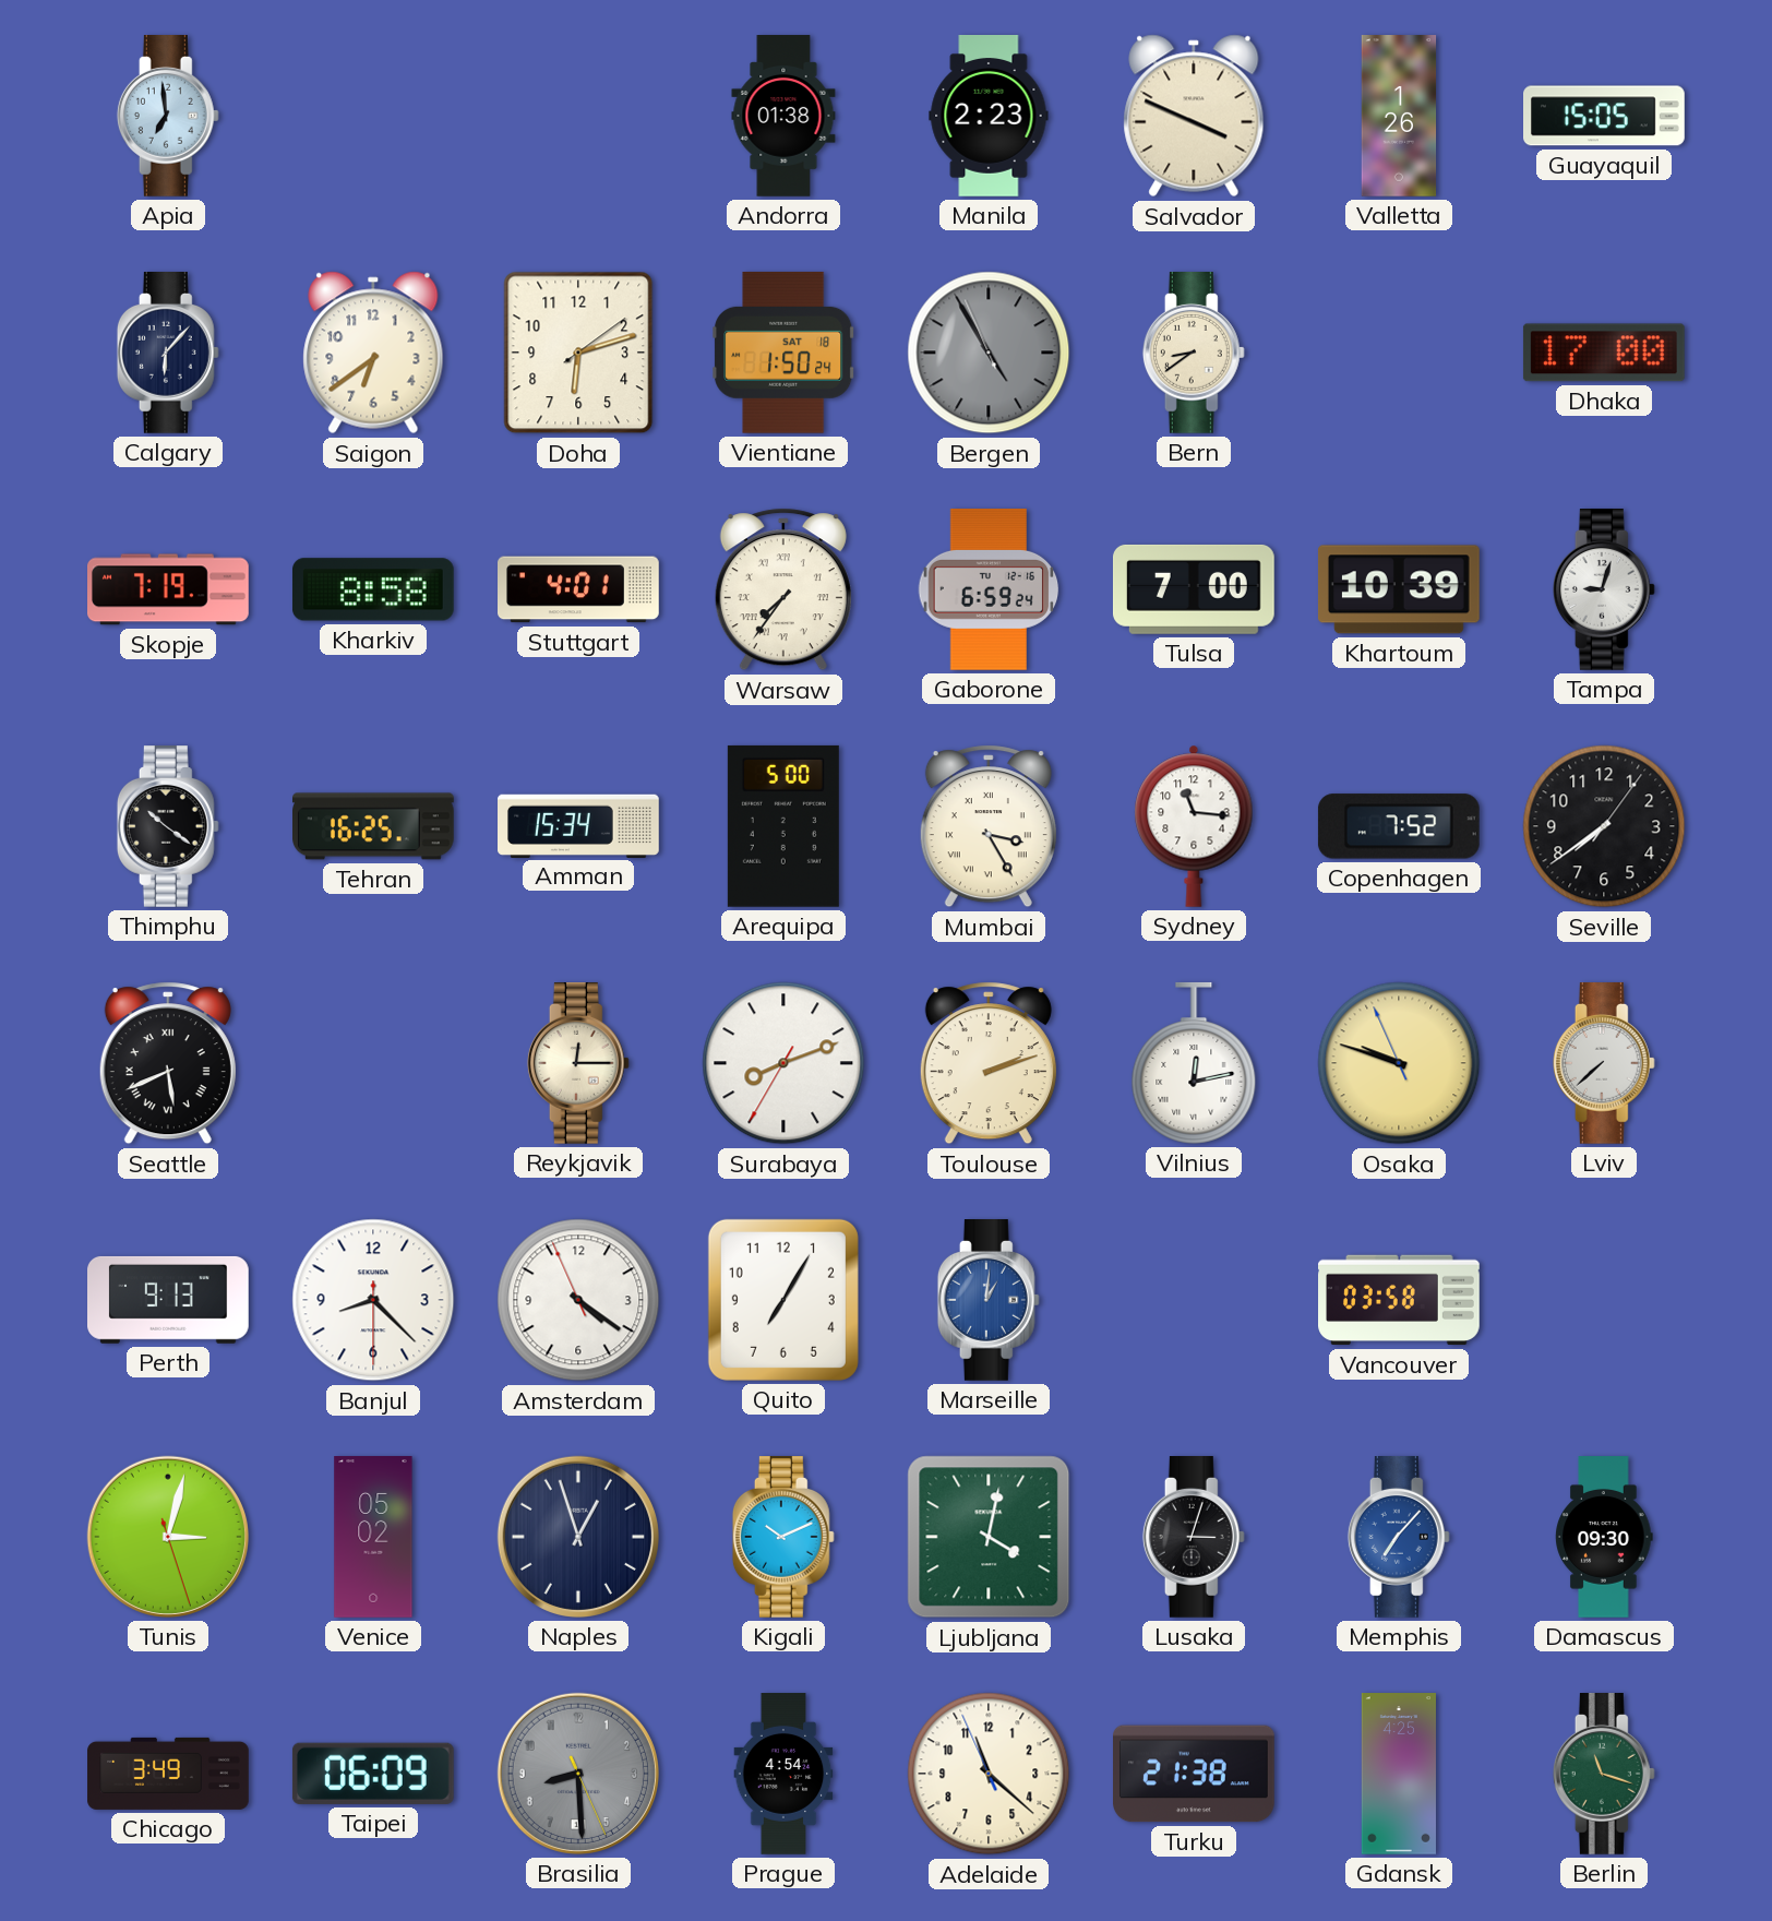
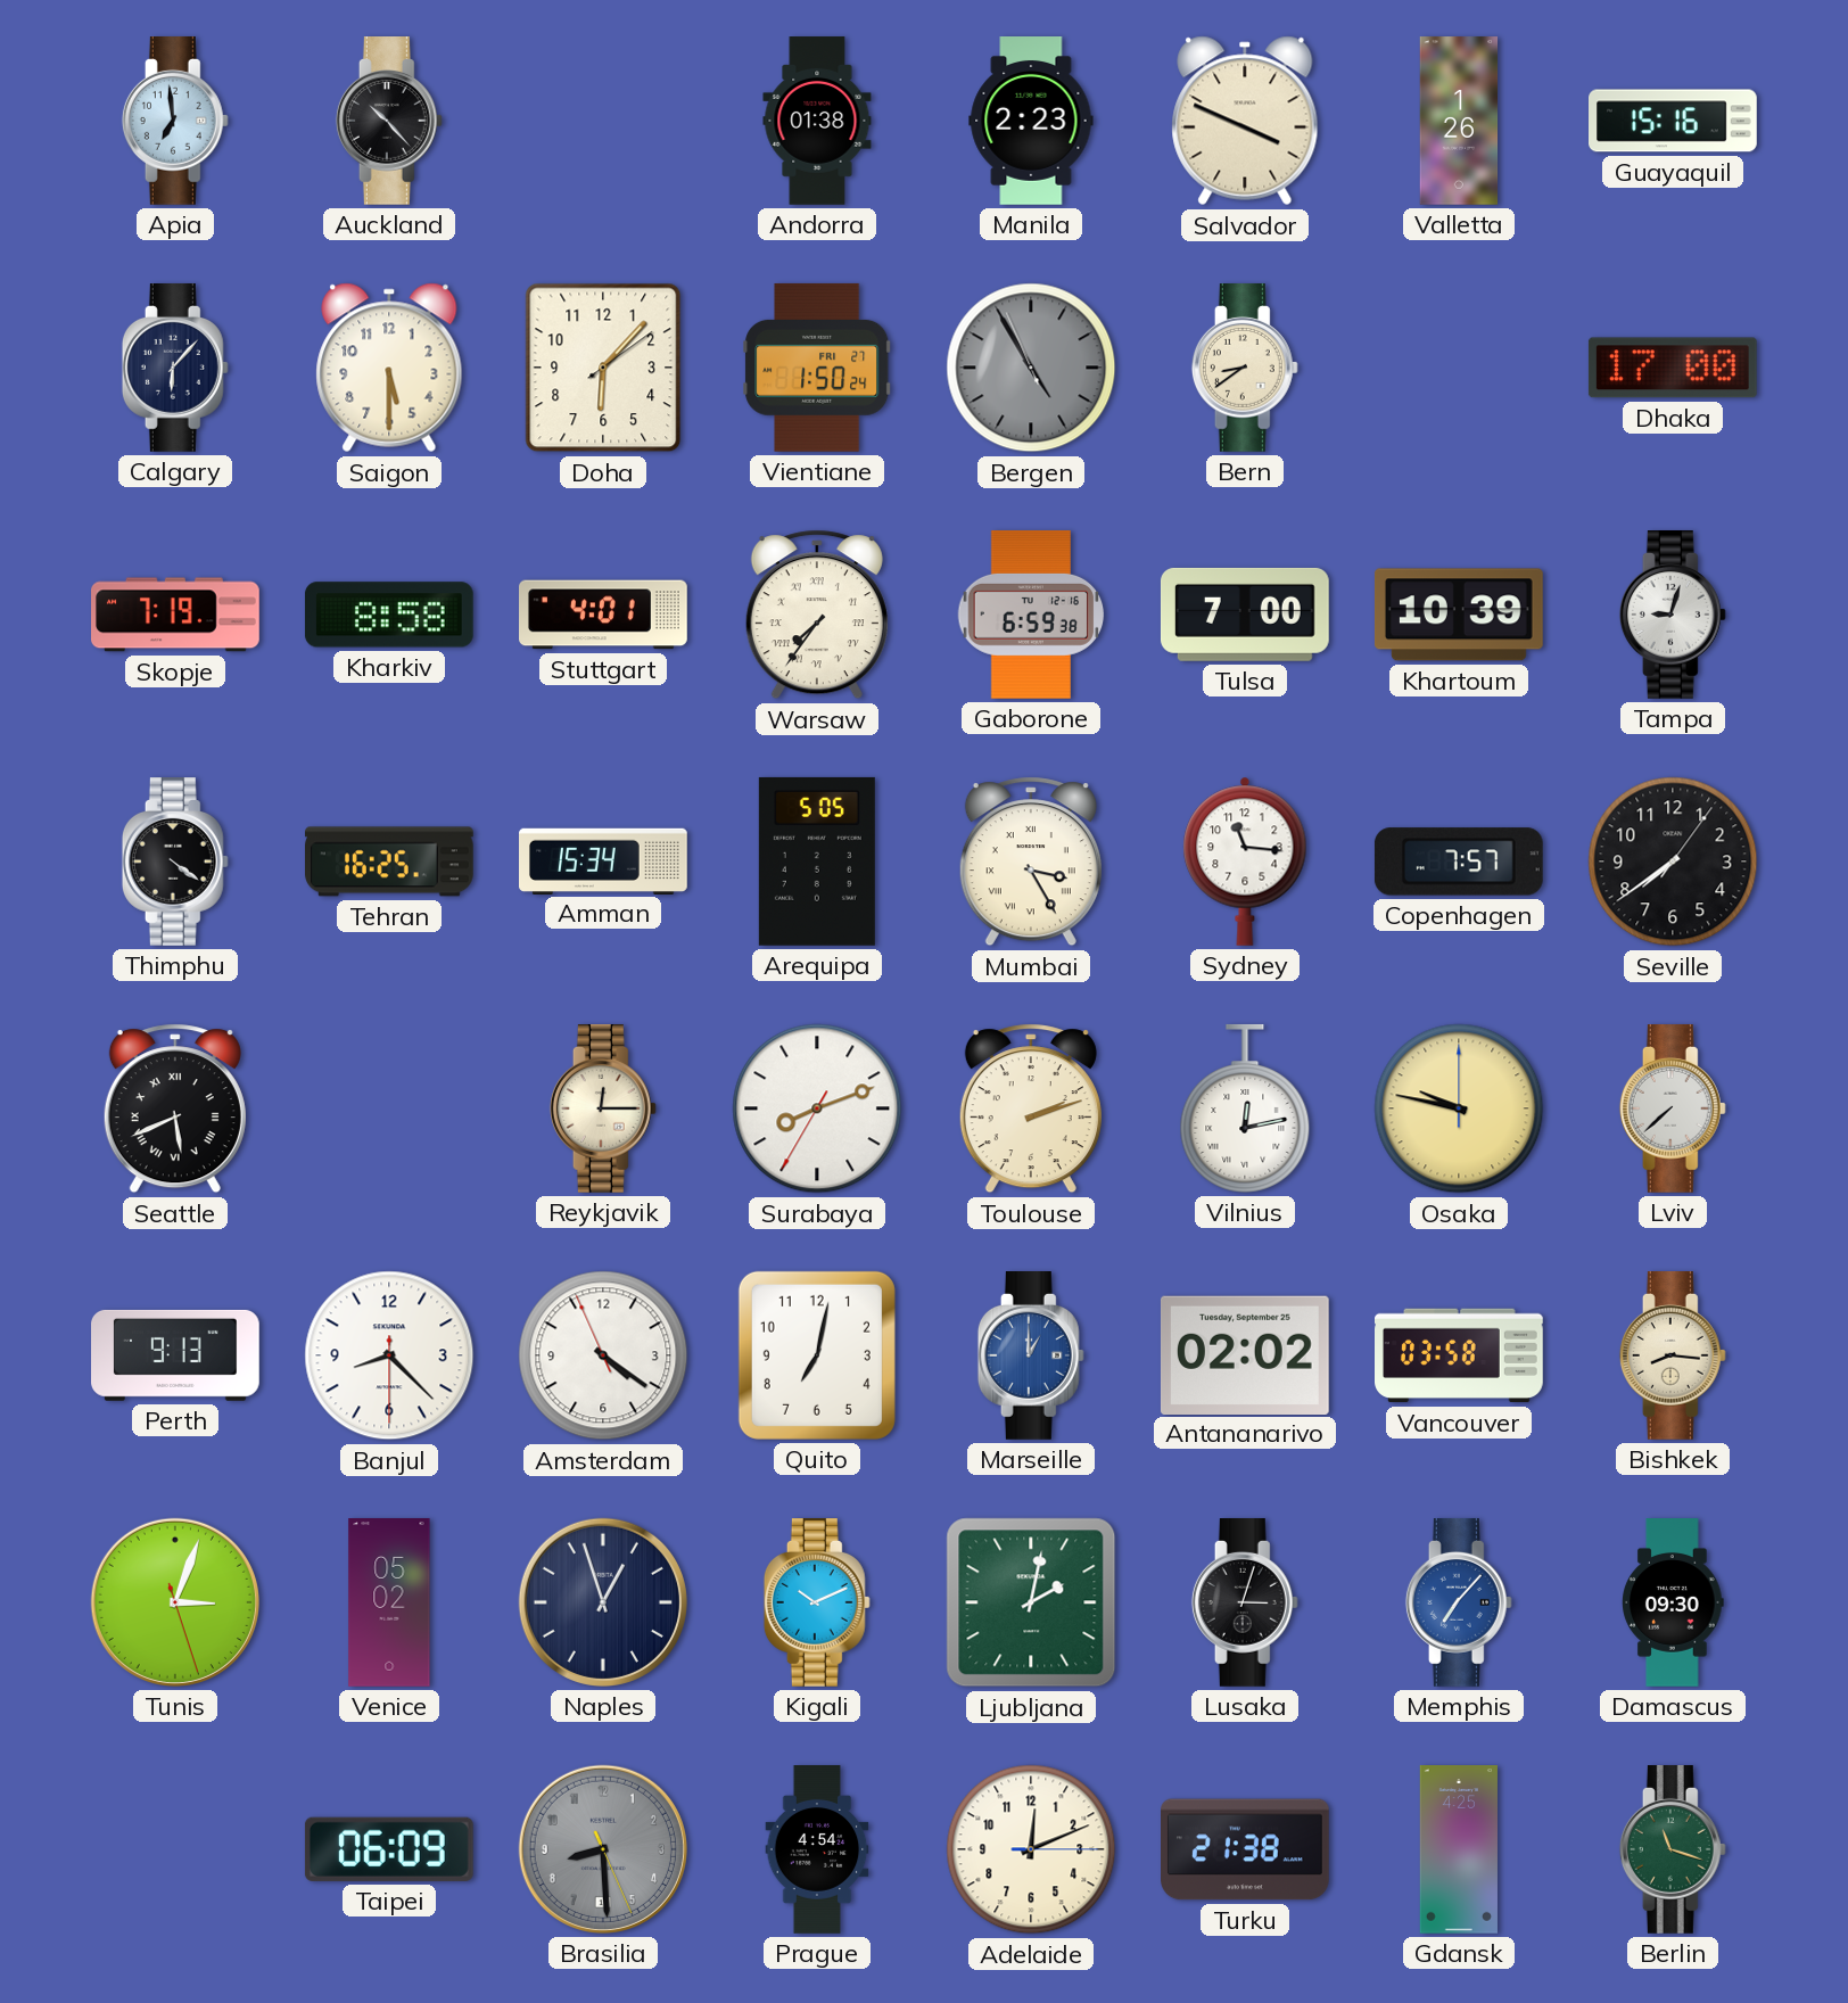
Auckland: none -> 10:23 (389, 122)
Guayaquil: 15:05 -> 15:16 (1674, 121)
Saigon: 6:39 -> 5:30 (389, 368)
Doha: 6:12 -> 6:07 (603, 368)
Vientiane date: SAT 18 -> FRI 27 (817, 368)
Gaborone: 6:59:24 -> 6:59:38 (1031, 615)
Thimphu: 10:21 -> 4:21 (175, 863)
Arequipa: 5:00 -> 5:05 (817, 862)
Copenhagen: 7:52 -> 7:57 (1459, 862)
Osaka: 9:47:56 -> 9:47:00 (1459, 1108)
Quito: 7:05 -> 7:02 (817, 1355)
Marseille: 1:01 -> 1:00 (1031, 1357)
Antananarivo: none -> 02:02 (1245, 1354)
Bishkek: none -> 8:16 (1673, 1357)
Tunis: 3:02 -> 3:03 (175, 1602)
Ljubljana: 4:02 -> 2:02 (1031, 1602)
Chicago: 3:49 -> none (168, 1774)
Adelaide: 11:21 -> 12:11 (1031, 1849)
